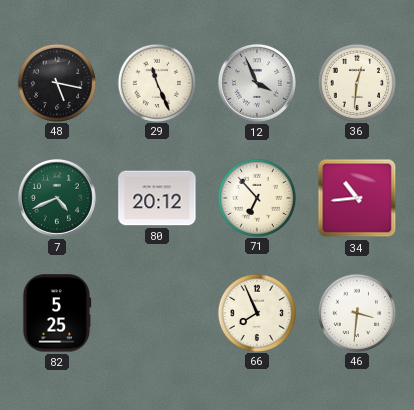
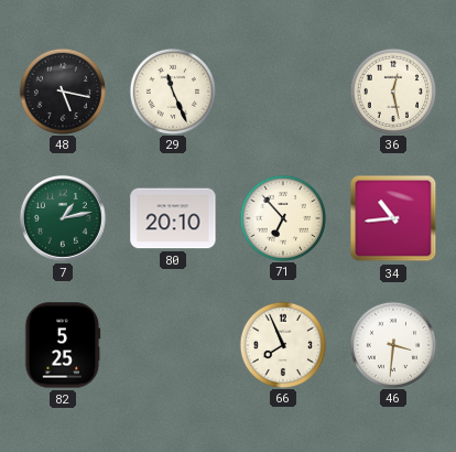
12: 3:56 -> none (257, 83)
36: 12:31 -> 12:28 (392, 90)
7: 4:41 -> 1:13 (63, 218)
80: 20:12 -> 20:10 (173, 218)
